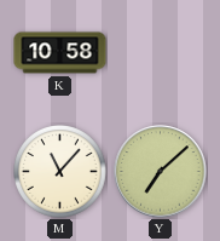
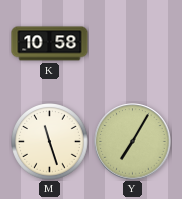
M: 11:07 -> 11:27 (50, 142)
Y: 7:08 -> 7:05 (133, 142)
